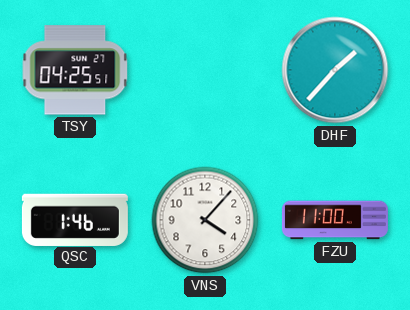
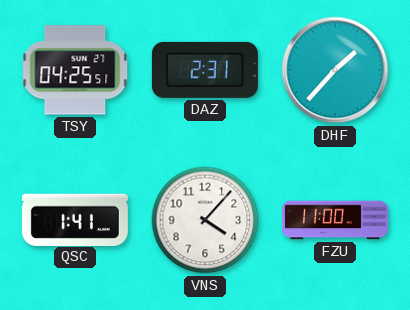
DAZ: none -> 2:31 (205, 70)
QSC: 1:46 -> 1:41 (75, 219)
